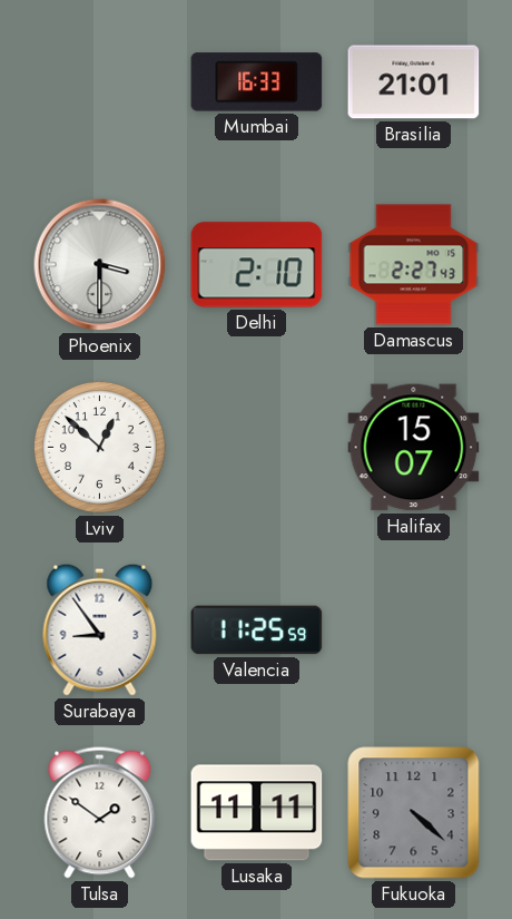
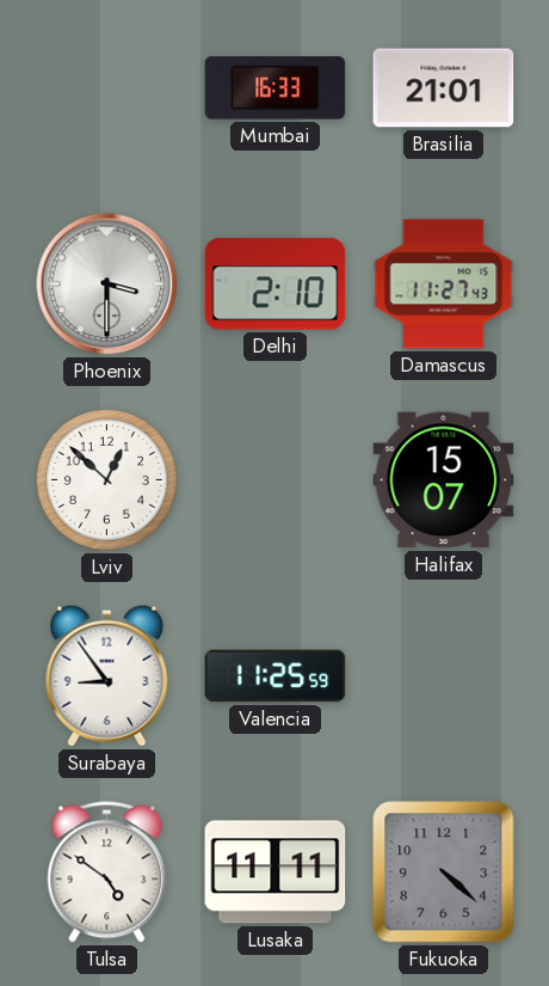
Damascus: 2:27 -> 11:27 (444, 284)
Tulsa: 1:51 -> 4:51 (107, 872)
